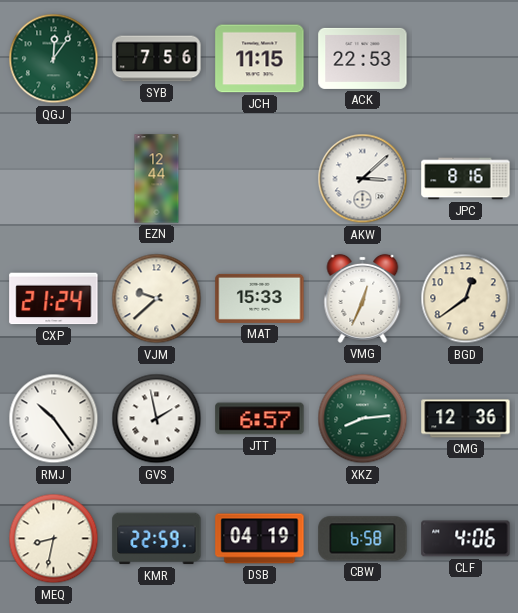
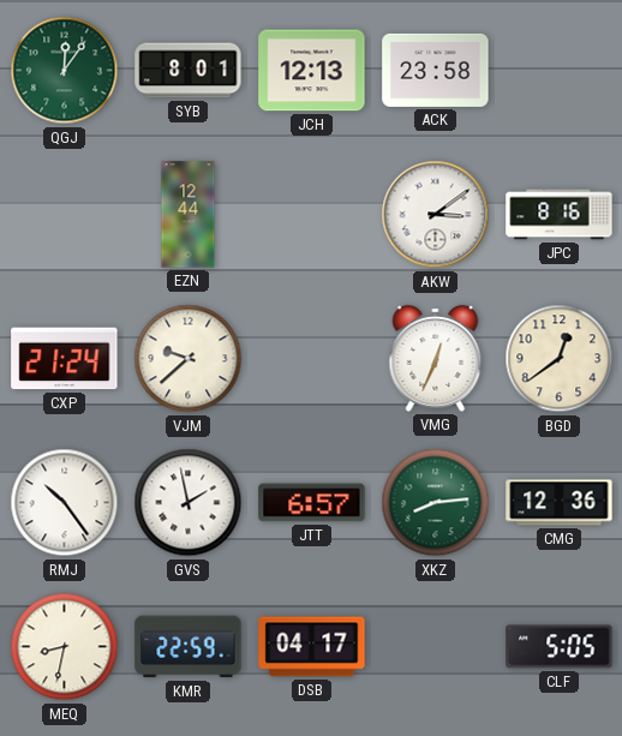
SYB: 7:56 -> 8:01 (189, 71)
JCH: 11:15 -> 12:13 (312, 71)
ACK: 22:53 -> 23:58 (436, 70)
AKW: 3:08 -> 3:09 (436, 215)
MAT: 15:33 -> none (260, 298)
DSB: 04:19 -> 04:17 (312, 647)
CBW: 6:58 -> none (363, 539)
CLF: 4:06 -> 5:05 (560, 647)
